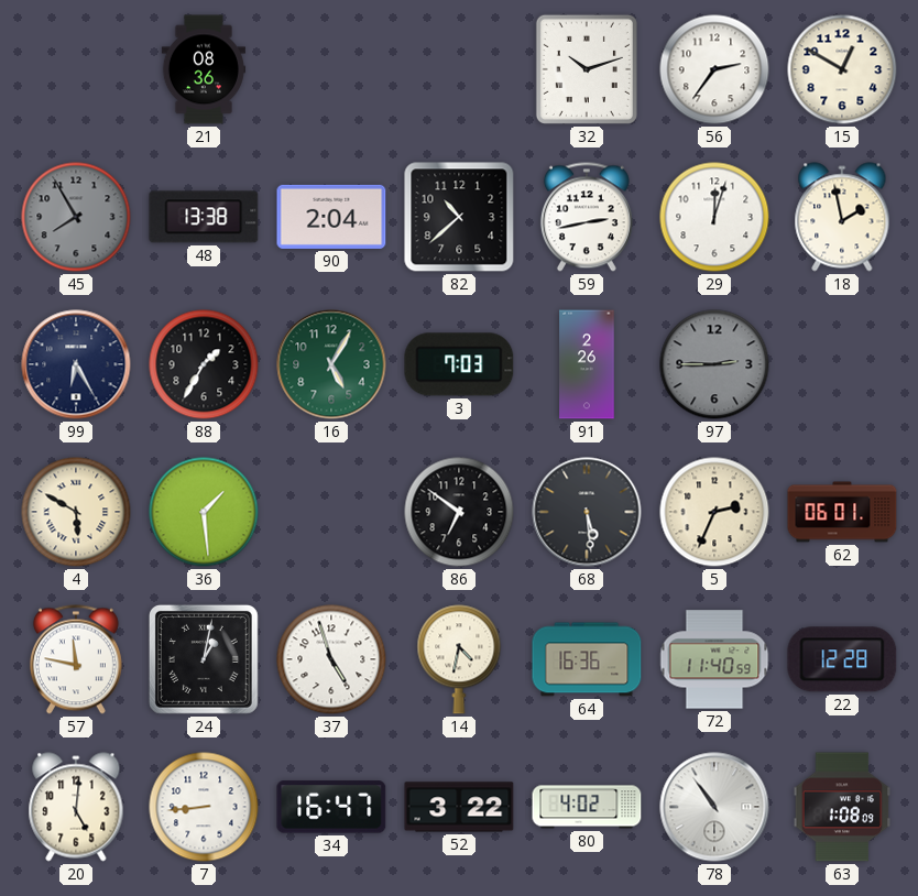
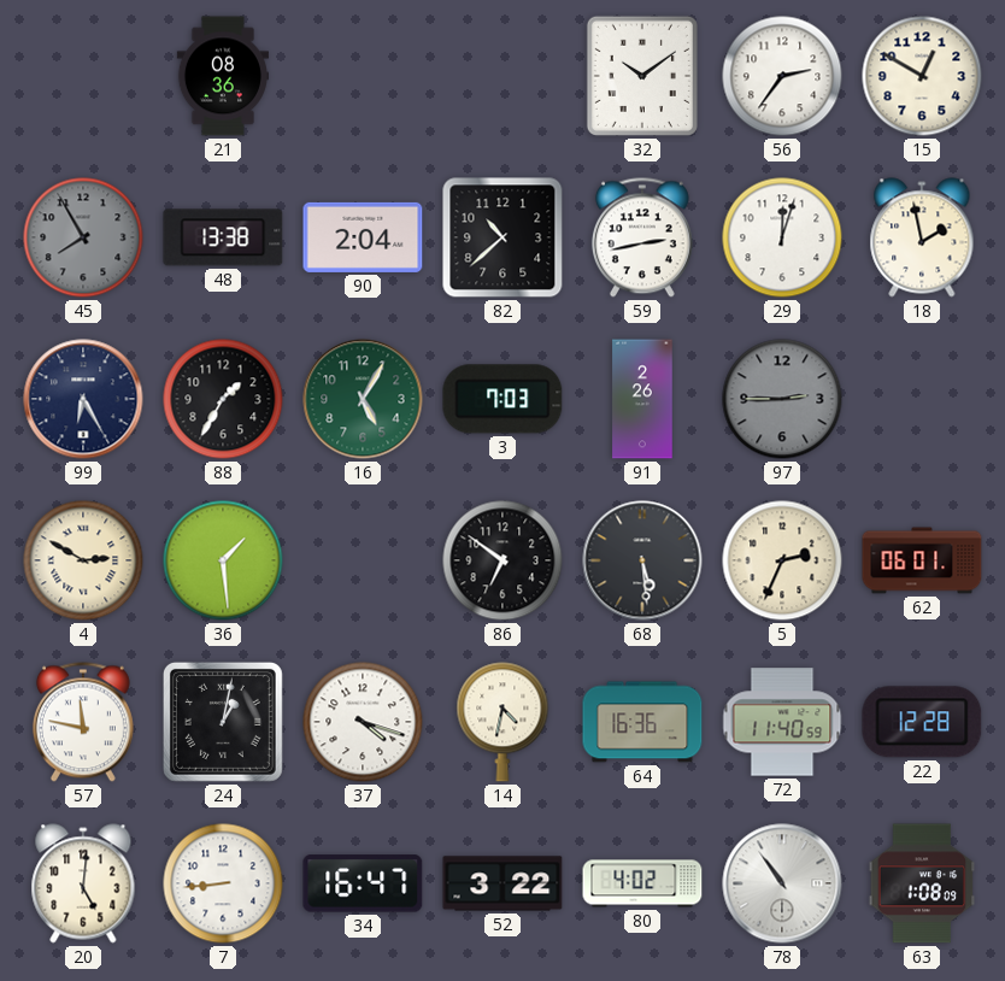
32: 10:12 -> 10:09 (642, 76)
4: 5:50 -> 2:50 (83, 560)
37: 4:57 -> 4:18 (363, 722)
